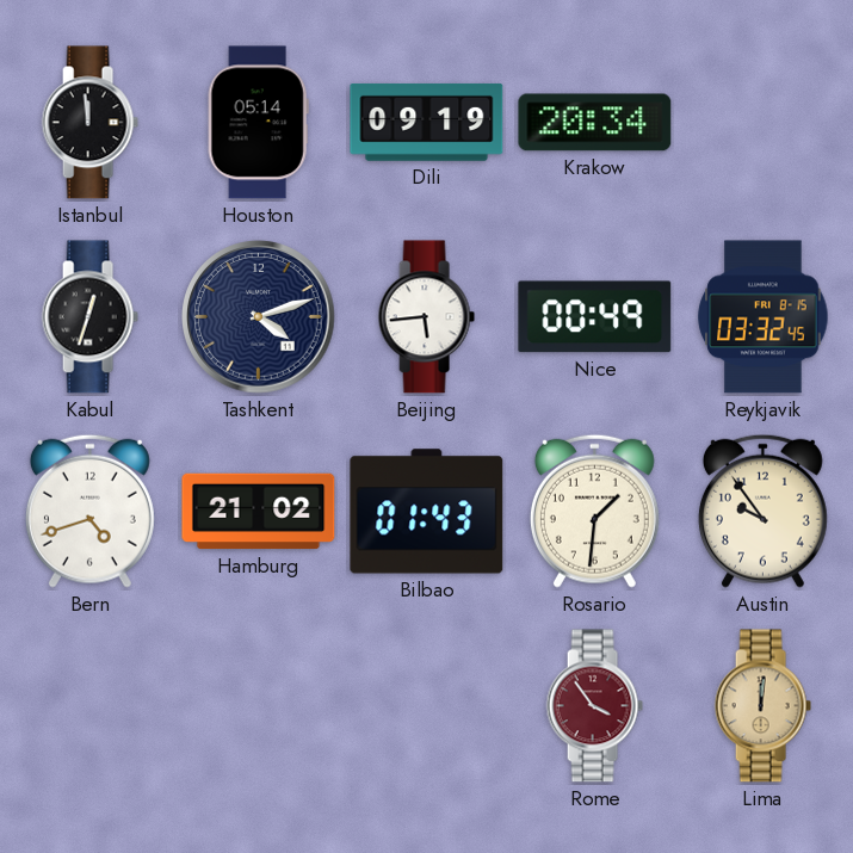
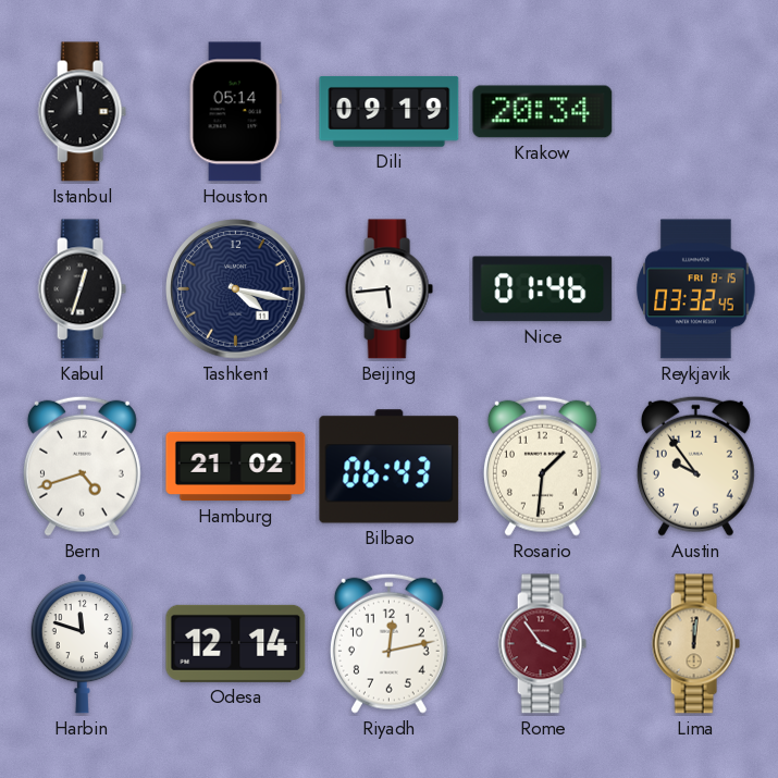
Tashkent: 4:12 -> 4:17 (236, 289)
Nice: 00:49 -> 01:46 (543, 289)
Bilbao: 01:43 -> 06:43 (390, 467)
Harbin: none -> 11:48 (82, 643)
Odesa: none -> 12:14 (236, 643)
Riyadh: none -> 12:13 (388, 643)
